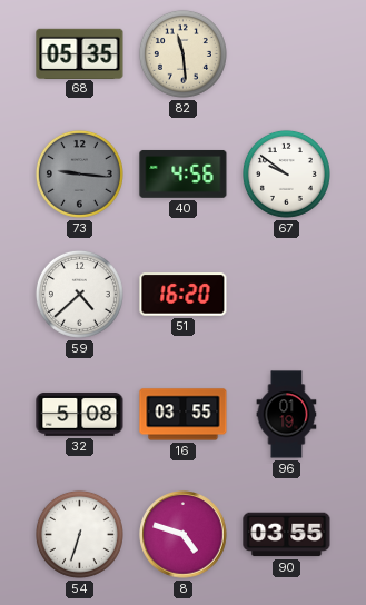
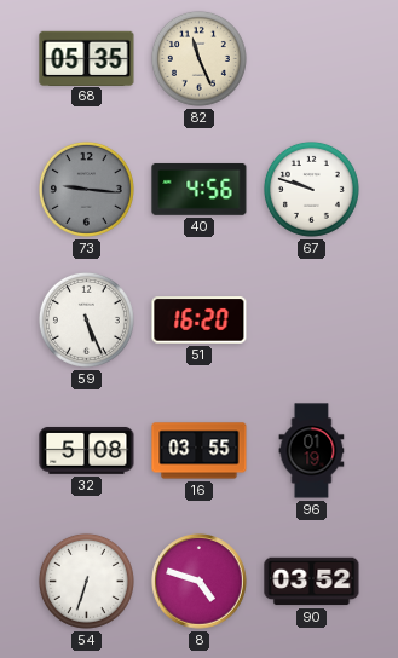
82: 11:29 -> 11:26 (198, 58)
67: 9:51 -> 9:48 (311, 189)
59: 4:38 -> 5:26 (86, 319)
90: 03:55 -> 03:52 (312, 582)
